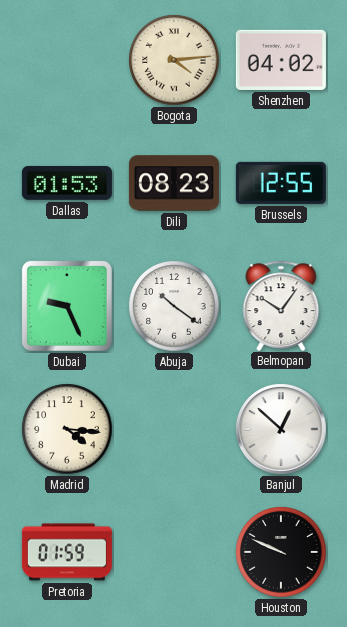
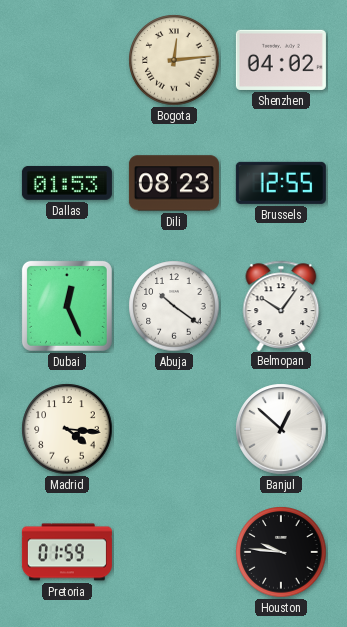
Bogota: 4:14 -> 12:14 (174, 60)
Dubai: 9:26 -> 12:26 (67, 306)
Houston: 9:49 -> 9:46 (281, 552)
